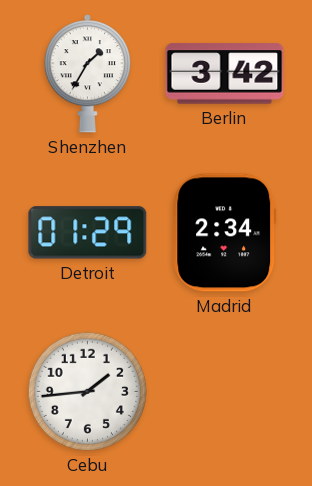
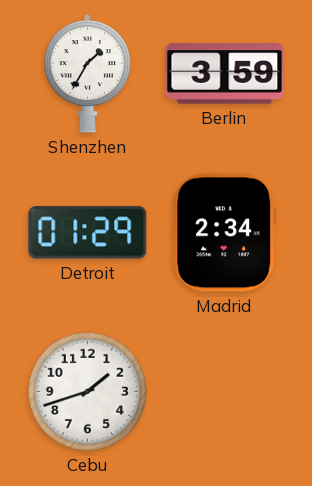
Berlin: 3:42 -> 3:59 (225, 74)
Cebu: 1:44 -> 1:42 (87, 391)
